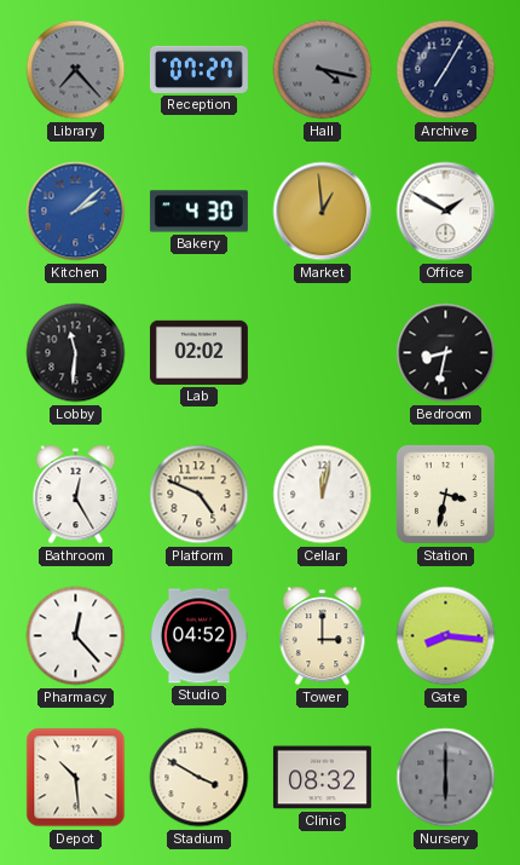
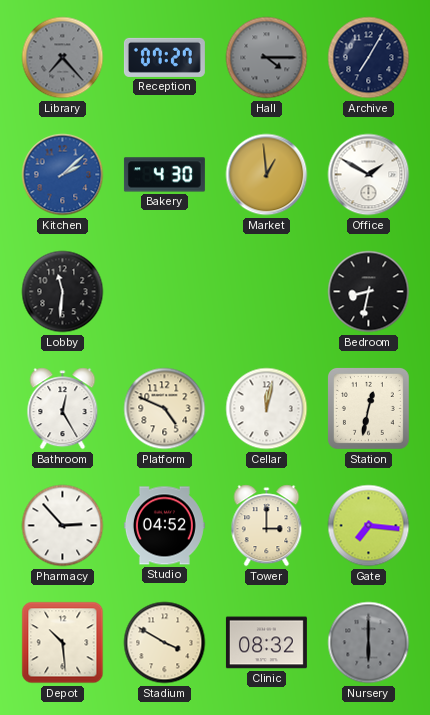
Hall: 4:17 -> 4:15 (267, 58)
Lab: 02:02 -> none (198, 352)
Station: 3:32 -> 12:32 (368, 408)
Pharmacy: 12:23 -> 2:53 (63, 526)
Gate: 8:16 -> 7:16 (369, 526)
